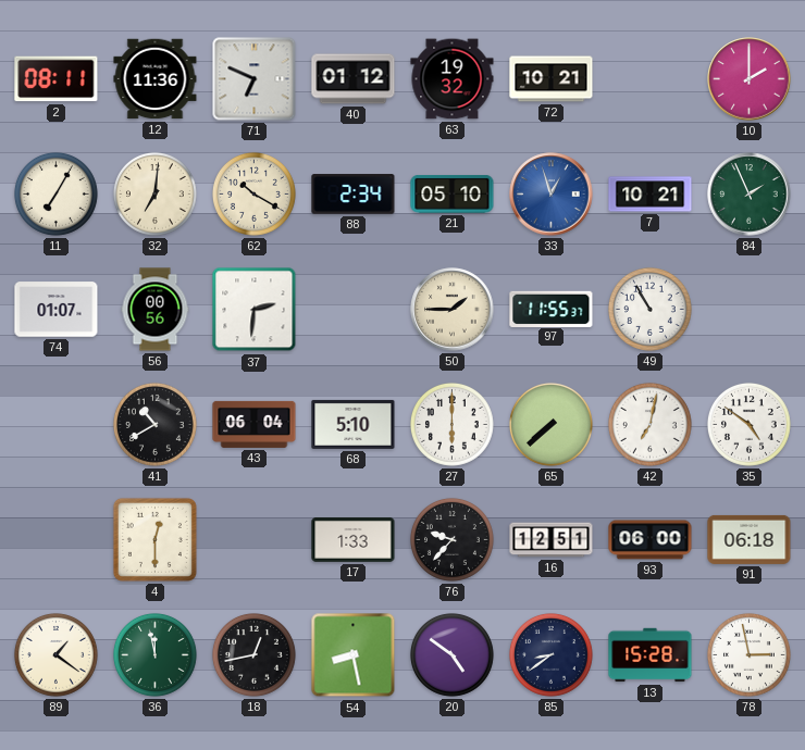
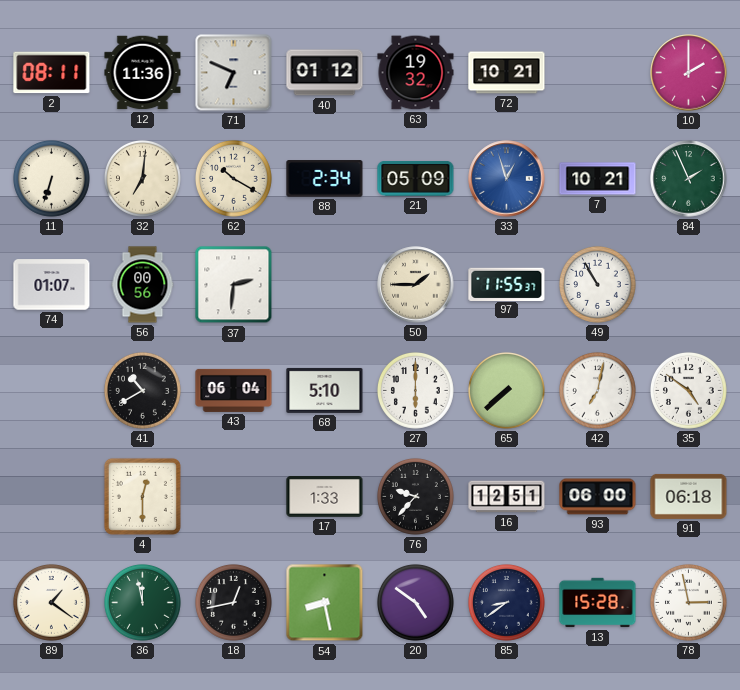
11: 7:05 -> 6:33 (51, 178)
21: 05:10 -> 05:09 (416, 179)
